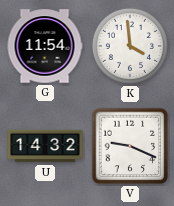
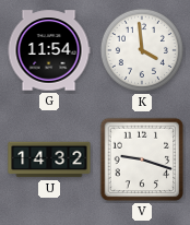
V: 9:19 -> 9:18 (142, 159)
